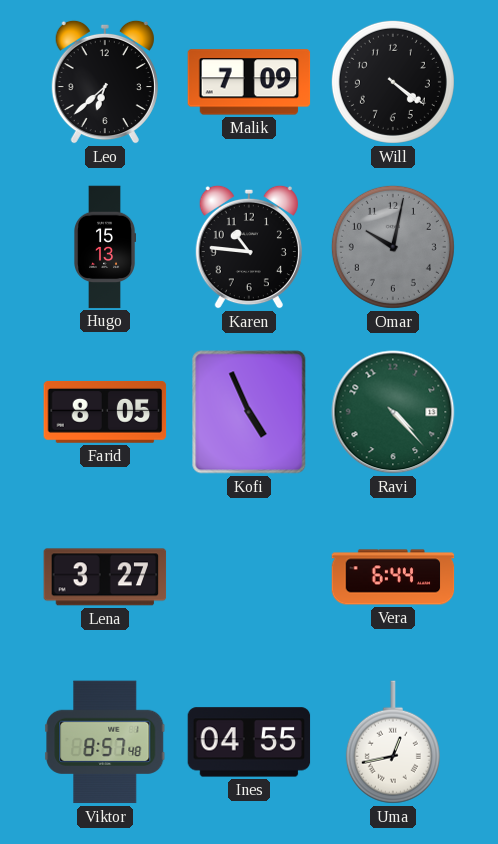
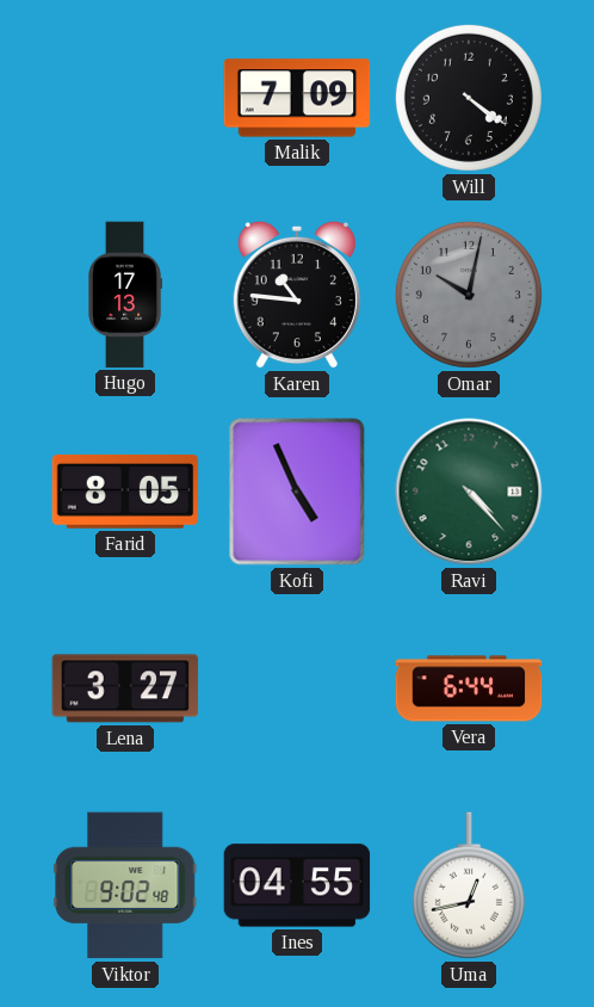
Leo: 6:38 -> none (105, 82)
Hugo: 15:13 -> 17:13 (125, 295)
Viktor: 8:57 -> 9:02 (125, 885)
